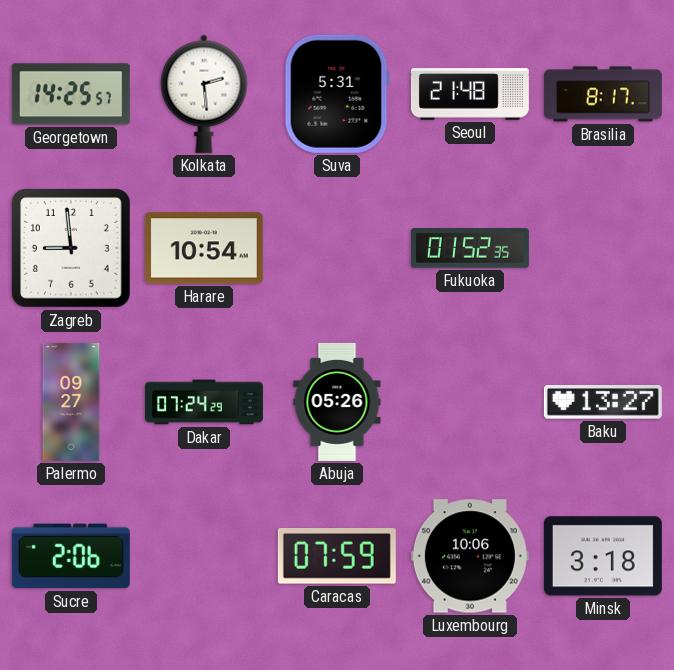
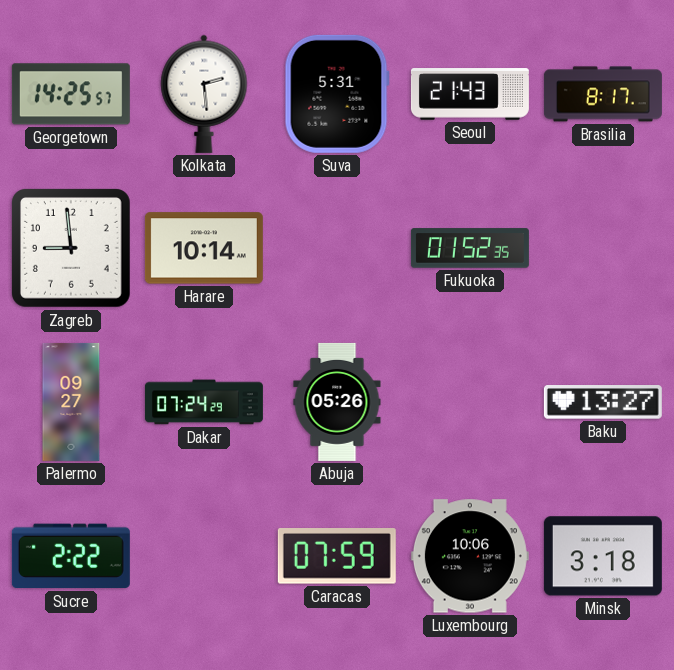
Seoul: 21:48 -> 21:43 (470, 94)
Harare: 10:54 -> 10:14 (204, 248)
Sucre: 2:06 -> 2:22 (71, 556)
